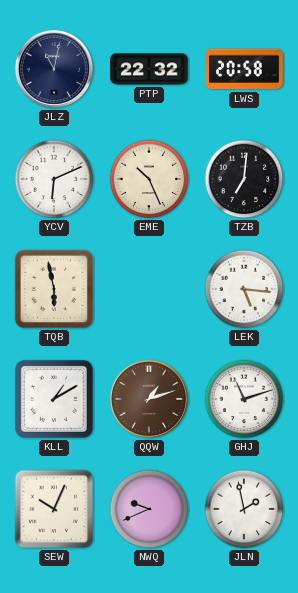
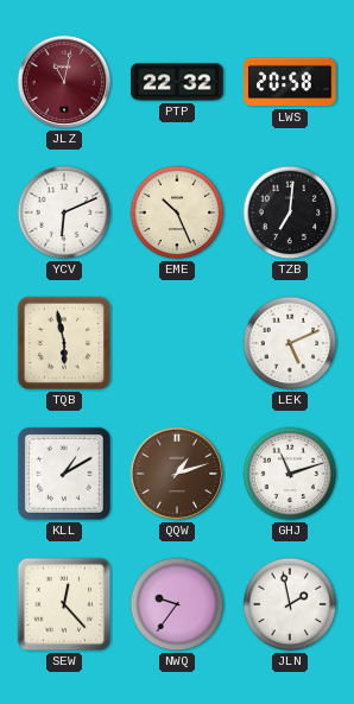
JLZ dial: navy -> burgundy (64, 82)
LEK: 5:16 -> 5:11 (290, 343)
SEW: 10:04 -> 12:23 (64, 604)
NWQ: 9:41 -> 9:36 (177, 604)
